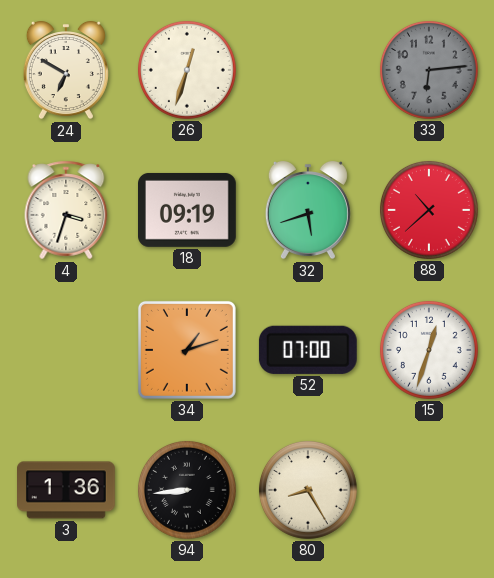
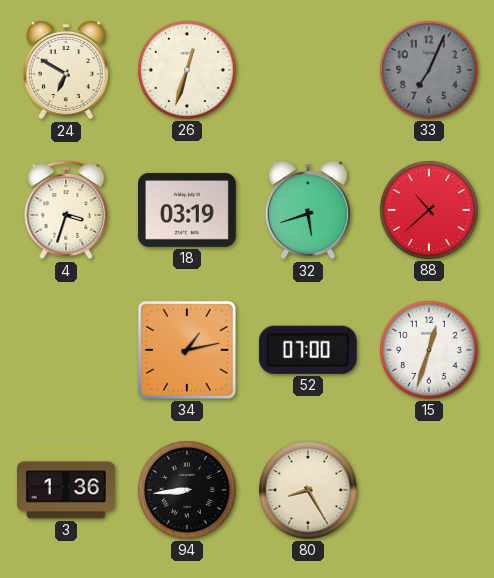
33: 6:14 -> 7:04 (429, 70)
18: 09:19 -> 03:19 (188, 210)
34: 1:12 -> 1:13 (187, 350)
